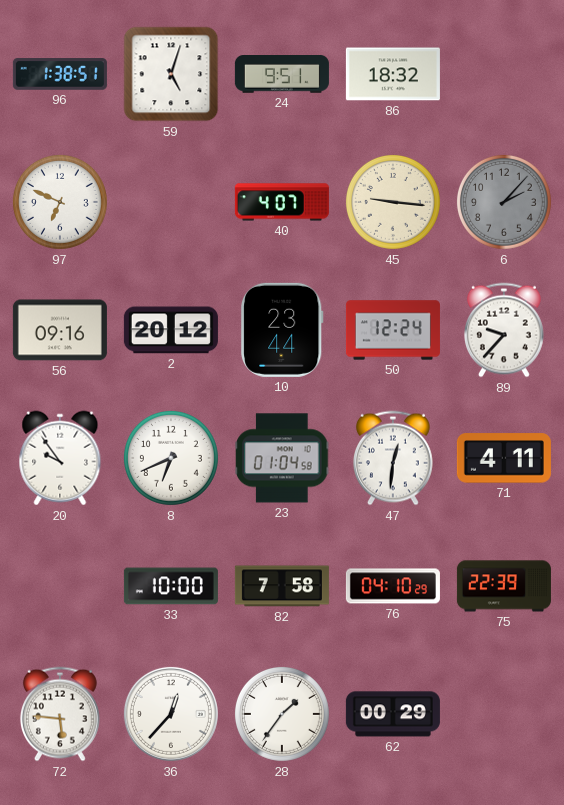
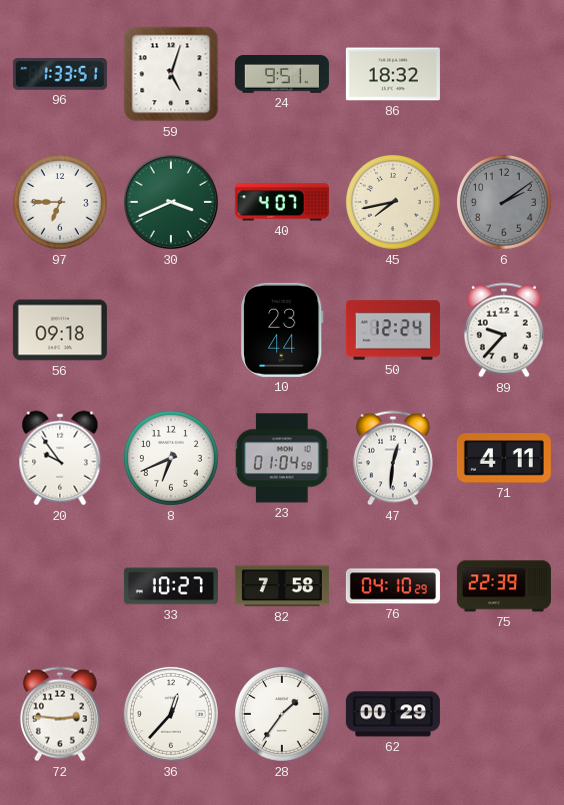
96: 1:38 -> 1:33 (60, 74)
97: 6:49 -> 6:45 (60, 202)
30: none -> 3:41 (171, 202)
45: 9:16 -> 7:43 (393, 202)
6: 2:07 -> 2:09 (504, 202)
56: 09:16 -> 09:18 (60, 330)
2: 20:12 -> none (171, 330)
33: 10:00 -> 10:27 (171, 586)
72: 5:46 -> 2:46 (60, 714)
